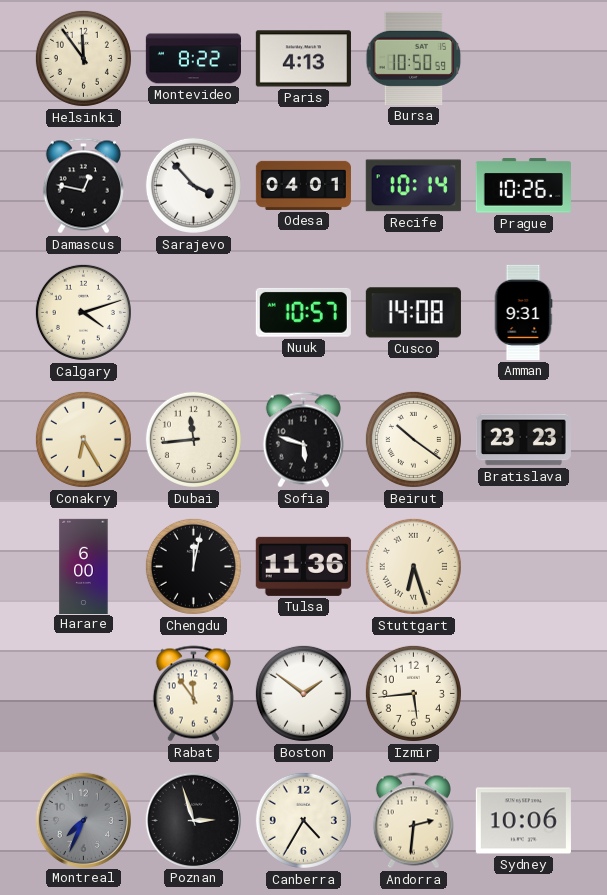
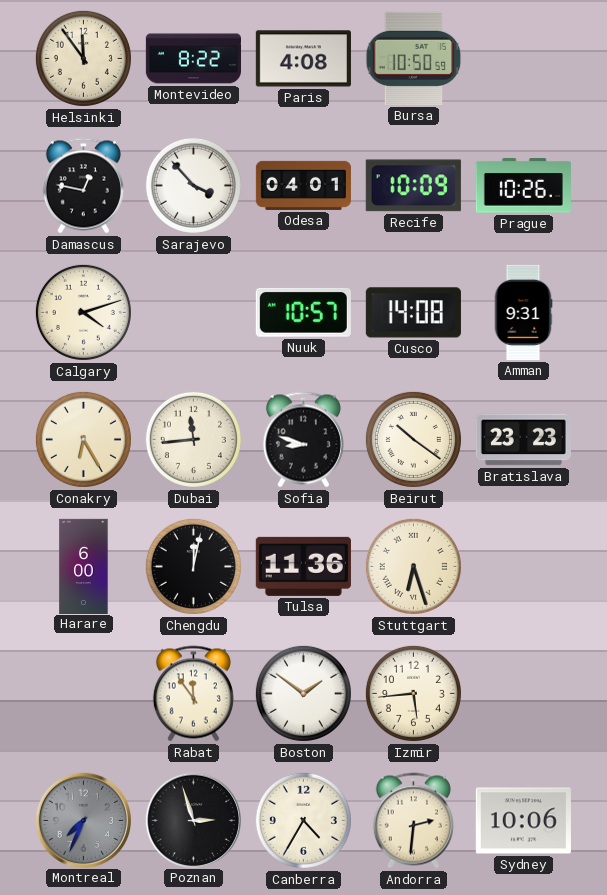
Paris: 4:13 -> 4:08 (303, 59)
Recife: 10:14 -> 10:09 (413, 186)
Sofia: 5:48 -> 8:48 (303, 440)
